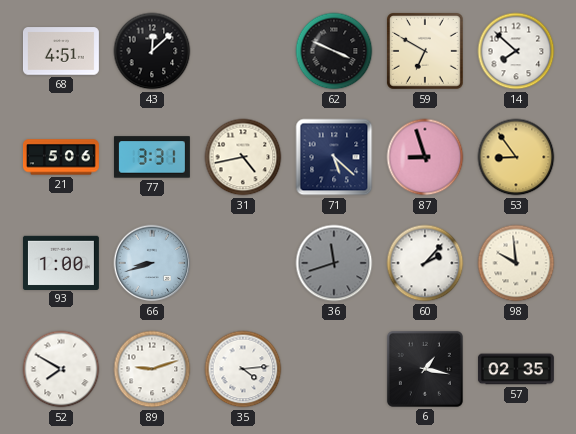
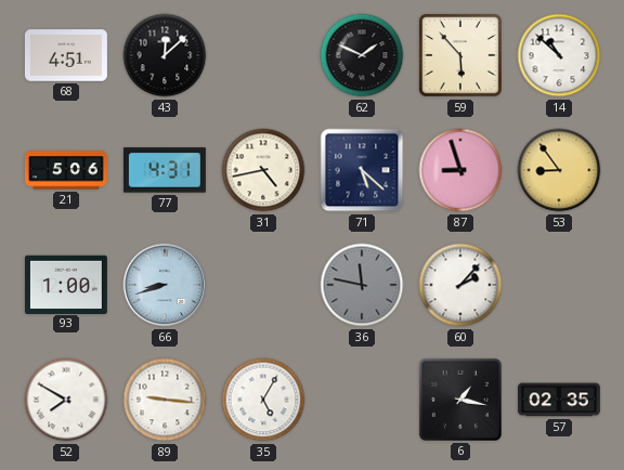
62: 3:49 -> 1:49 (362, 55)
59: 6:50 -> 5:53 (461, 56)
14: 7:52 -> 10:52 (559, 55)
77: 3:31 -> 4:31 (165, 170)
36: 11:42 -> 11:47 (362, 285)
98: 9:59 -> none (516, 263)
89: 9:12 -> 9:16 (165, 400)
35: 4:14 -> 5:05 (263, 400)
